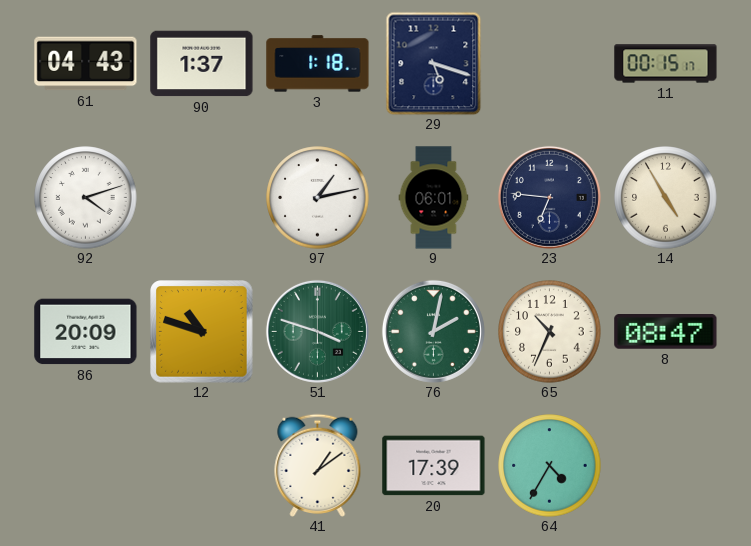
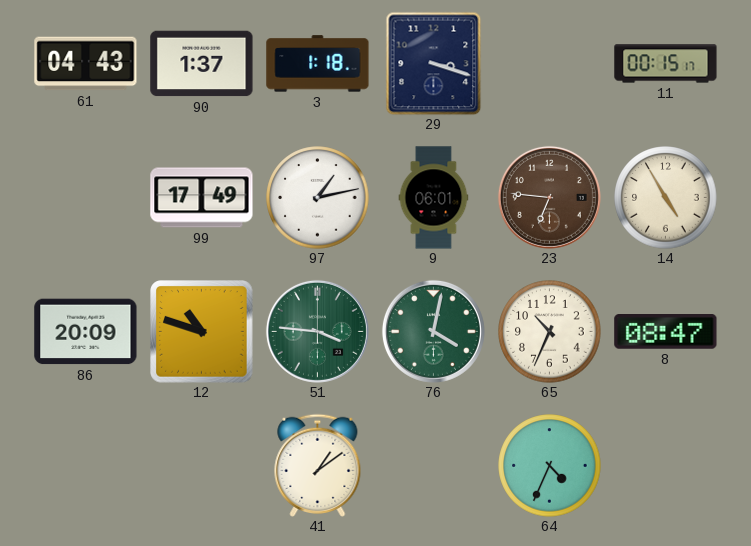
29: 5:18 -> 3:18 (434, 63)
92: 4:12 -> none (86, 198)
99: none -> 17:49 (202, 198)
23 dial: navy -> brown (549, 197)
51: 3:48 -> 3:46 (317, 331)
76: 2:02 -> 4:02 (433, 331)
20: 17:39 -> none (434, 466)
64: 4:35 -> 4:34 (550, 466)
